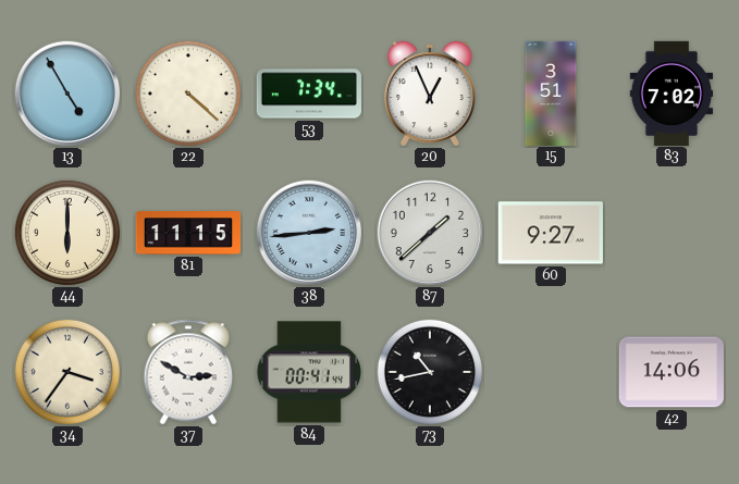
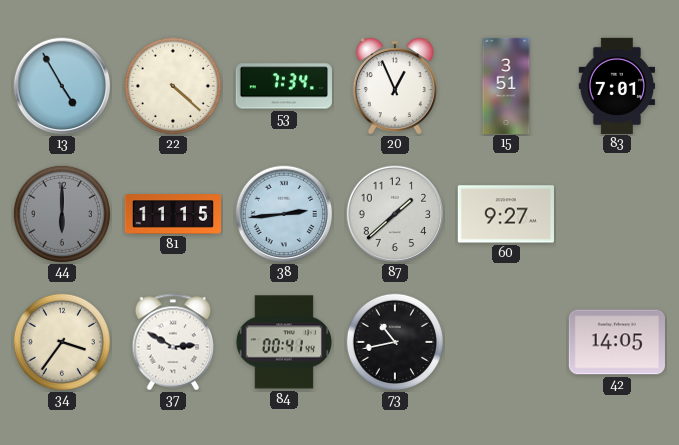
83: 7:02 -> 7:01 (617, 85)
44 dial: cream -> grey (62, 214)
42: 14:06 -> 14:05 (617, 342)
